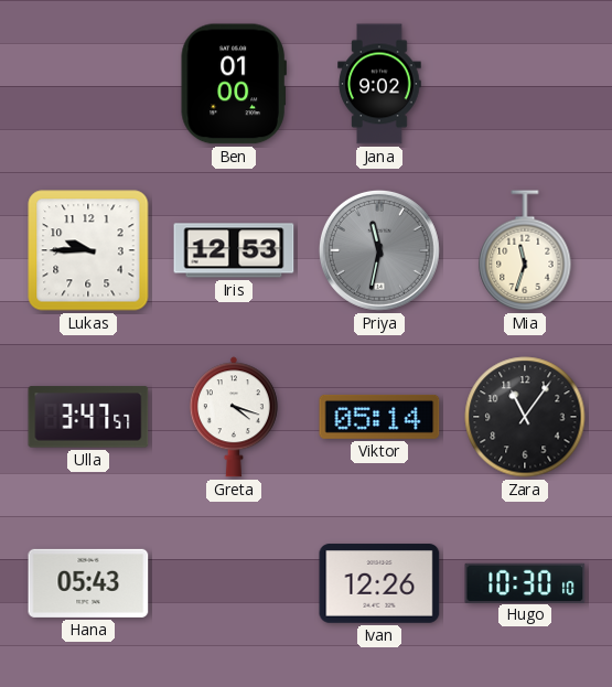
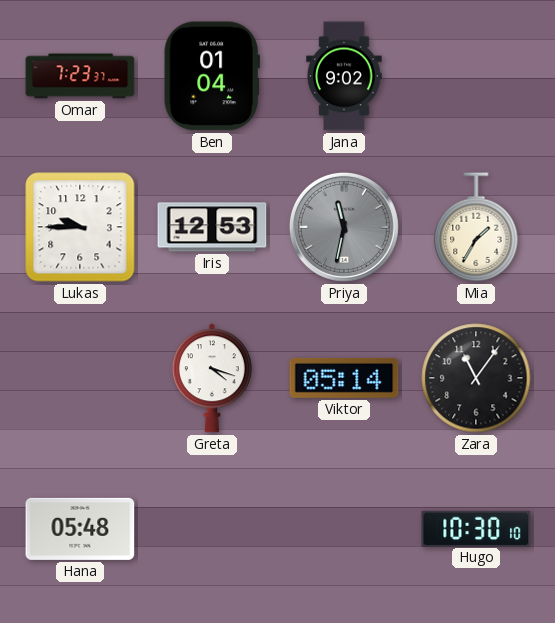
Omar: none -> 7:23 (80, 76)
Ben: 01:00 -> 01:04 (212, 76)
Mia: 11:33 -> 1:35 (476, 227)
Ulla: 3:47 -> none (88, 417)
Hana: 05:43 -> 05:48 (80, 529)
Ivan: 12:26 -> none (379, 583)
